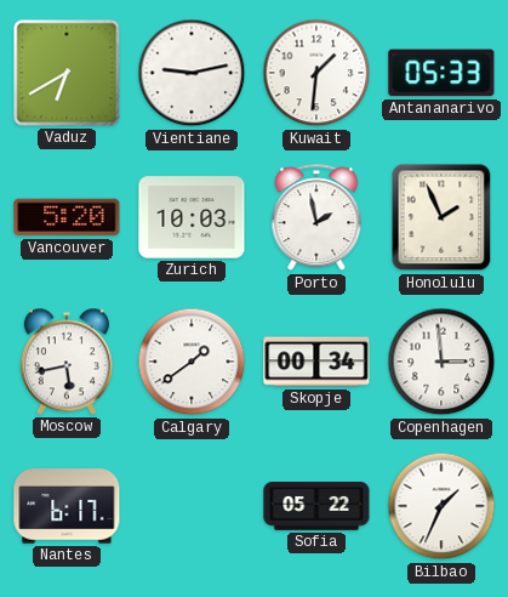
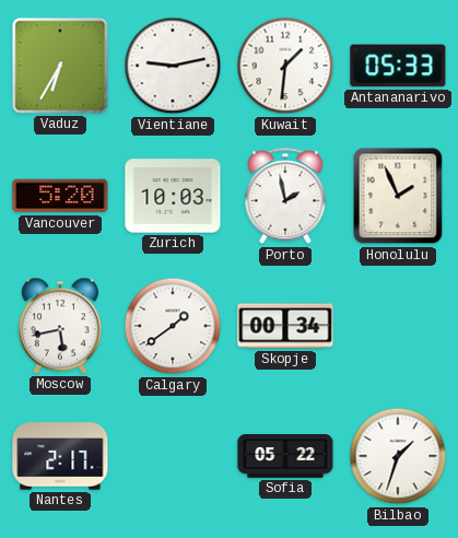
Vaduz: 6:40 -> 6:35 (60, 66)
Copenhagen: 2:59 -> none (441, 362)
Nantes: 6:17 -> 2:17 (60, 456)
Bilbao: 1:34 -> 1:33 (398, 456)
